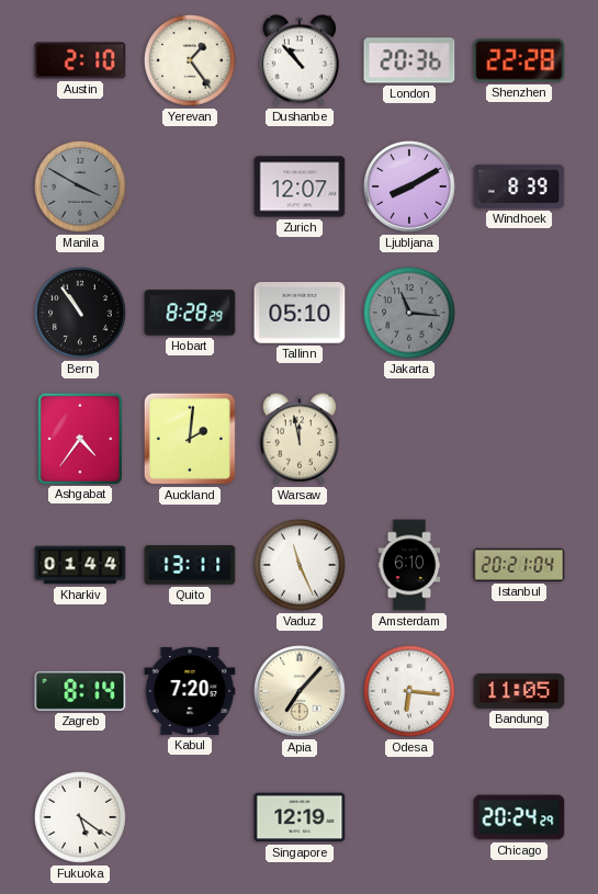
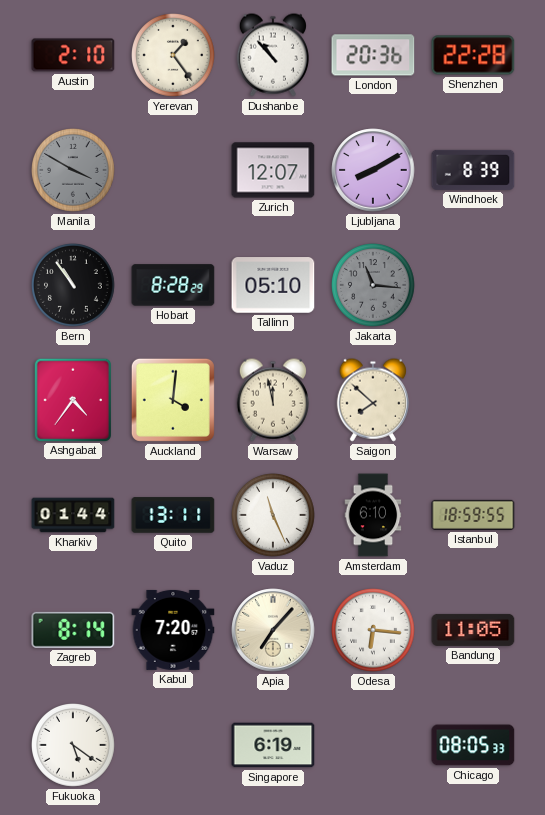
Auckland: 2:01 -> 4:01 (173, 400)
Saigon: none -> 7:52 (372, 400)
Istanbul: 20:21 -> 18:59 (473, 515)
Singapore: 12:19 -> 6:19 (273, 745)
Chicago: 20:24 -> 08:05 (473, 745)
